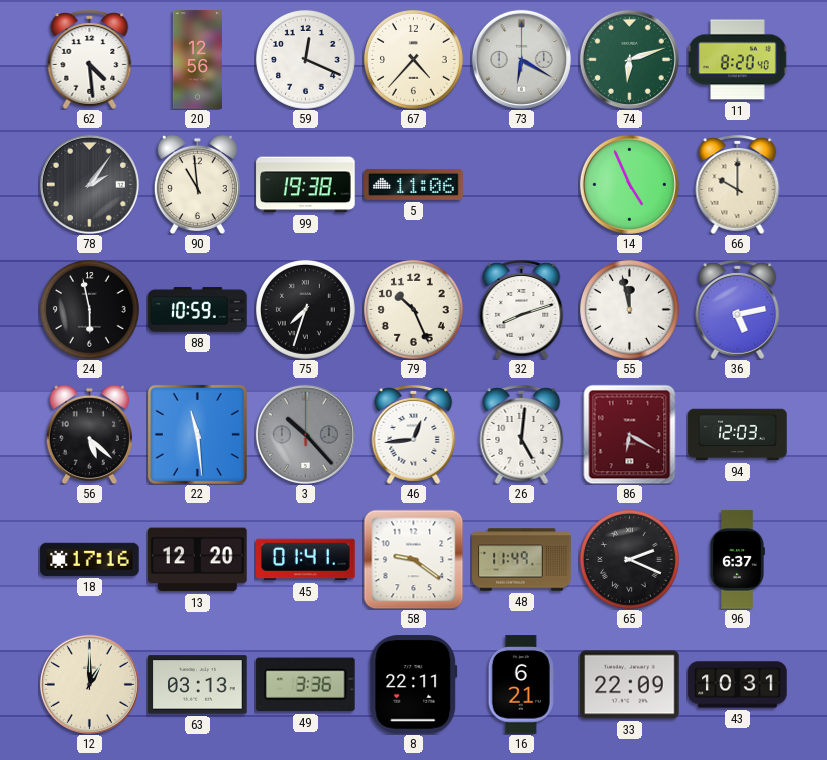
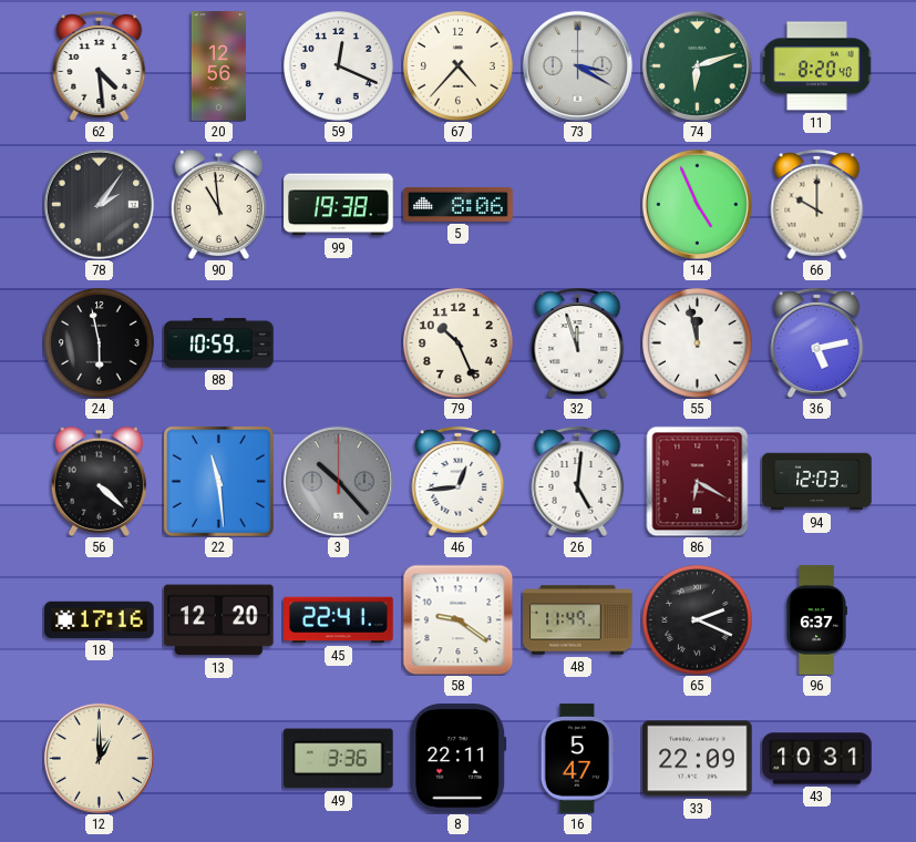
73: 6:20 -> 3:20 (577, 65)
5: 11:06 -> 8:06 (459, 204)
75: 7:33 -> none (306, 310)
32: 8:12 -> 11:57 (578, 342)
56: 5:22 -> 4:22 (99, 481)
45: 01:41 -> 22:41 (339, 620)
63: 03:13 -> none (198, 685)
16: 6:21 -> 5:47 (577, 759)
